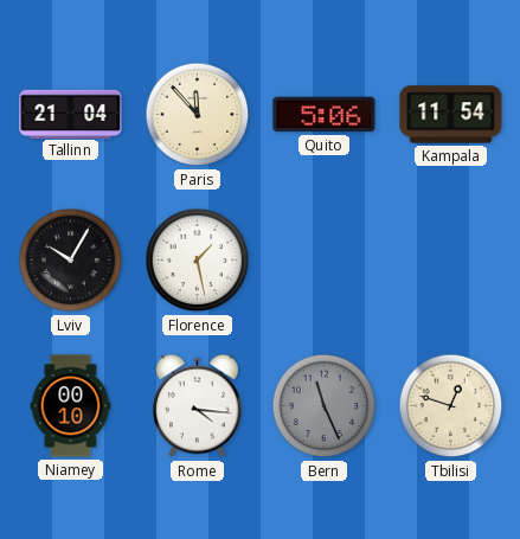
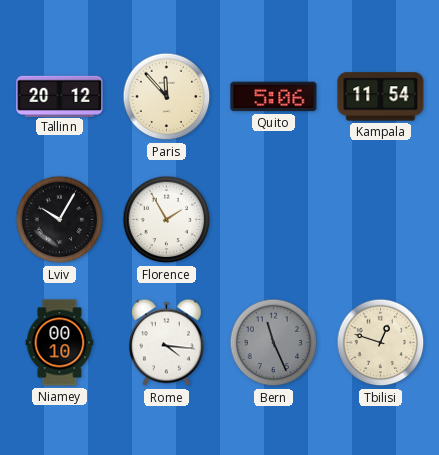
Tallinn: 21:04 -> 20:12 (60, 96)
Florence: 1:28 -> 1:55 (167, 220)
